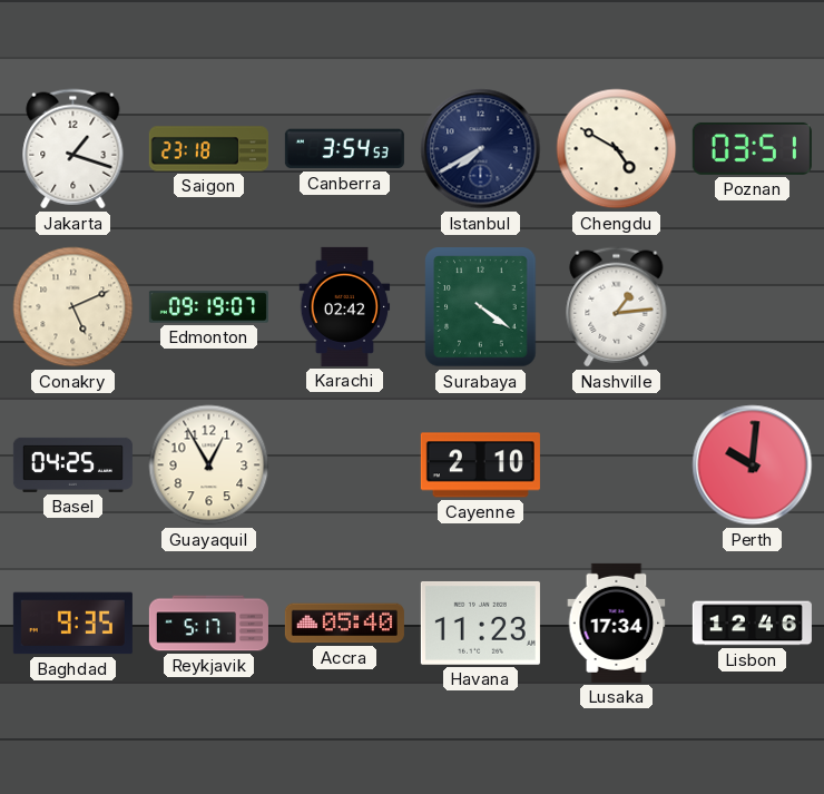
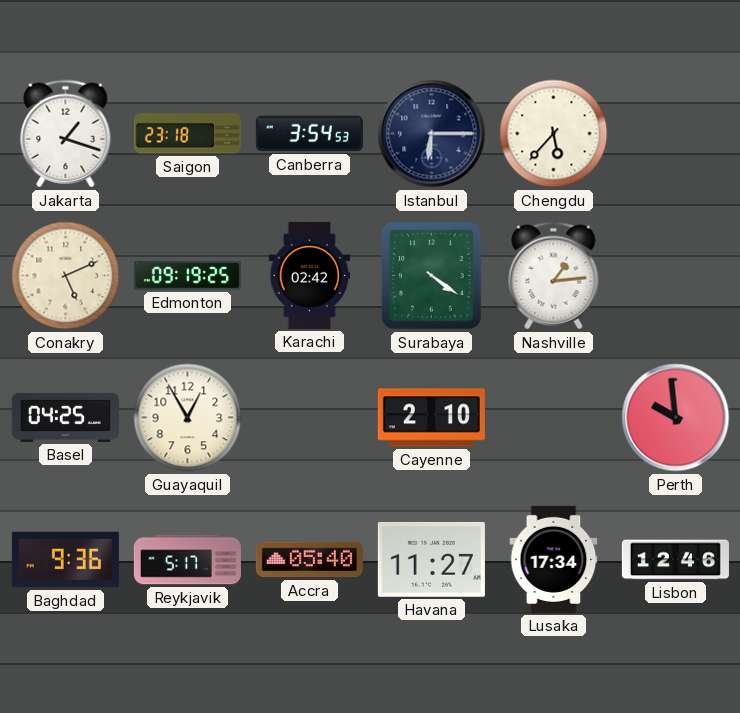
Istanbul: 7:40 -> 6:15 (432, 134)
Chengdu: 4:50 -> 5:37 (554, 134)
Poznan: 03:51 -> none (752, 148)
Edmonton: 09:19:07 -> 09:19:25 (187, 276)
Perth: 10:01 -> 9:59 (676, 418)
Baghdad: 9:35 -> 9:36 (65, 560)
Havana: 11:23 -> 11:27 (431, 559)
